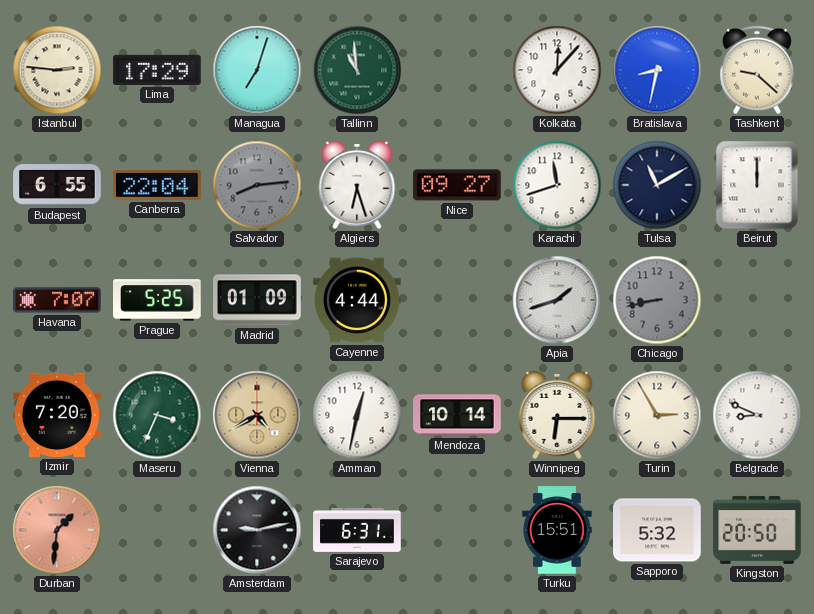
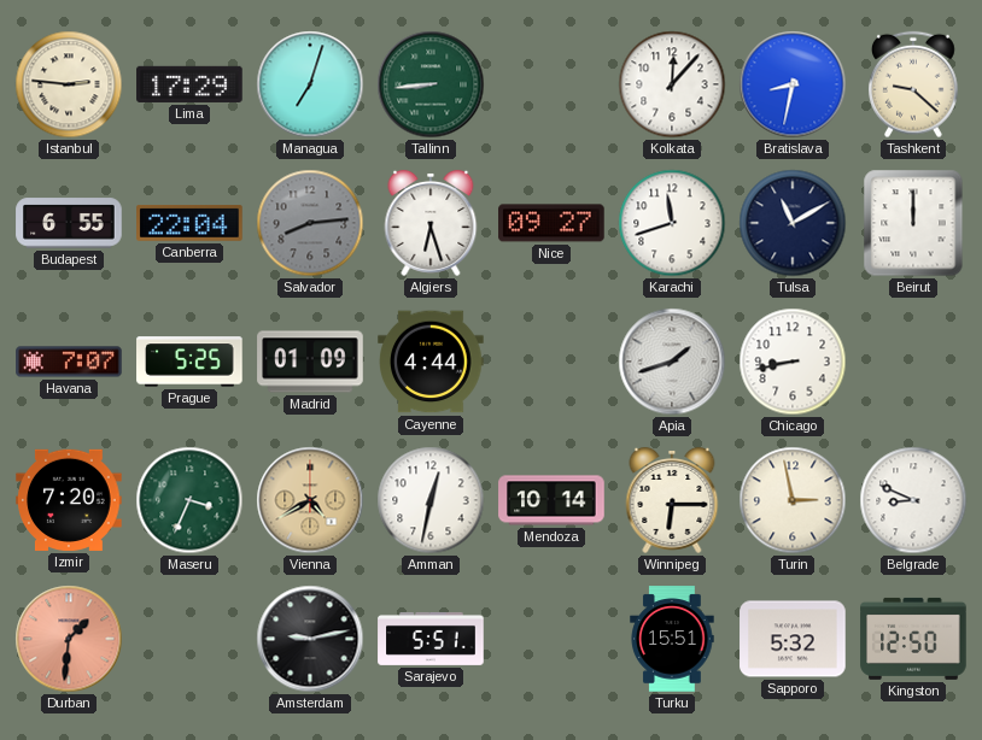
Tallinn: 10:59 -> 8:44 (431, 84)
Chicago dial: grey -> white (793, 362)
Turin: 2:55 -> 2:58 (793, 500)
Sarajevo: 6:31 -> 5:51 (431, 639)
Kingston: 20:50 -> 12:50 (913, 639)
